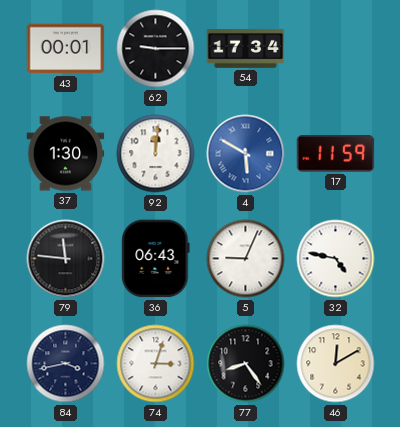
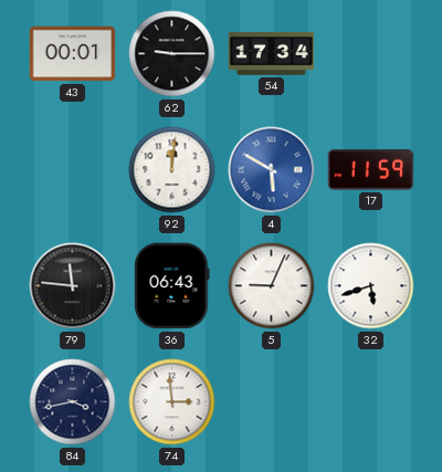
37: 1:30 -> none (66, 154)
32: 4:47 -> 5:42 (371, 286)
74: 3:03 -> 2:59 (172, 402)
77: 8:24 -> none (246, 364)
46: 12:10 -> none (336, 364)
